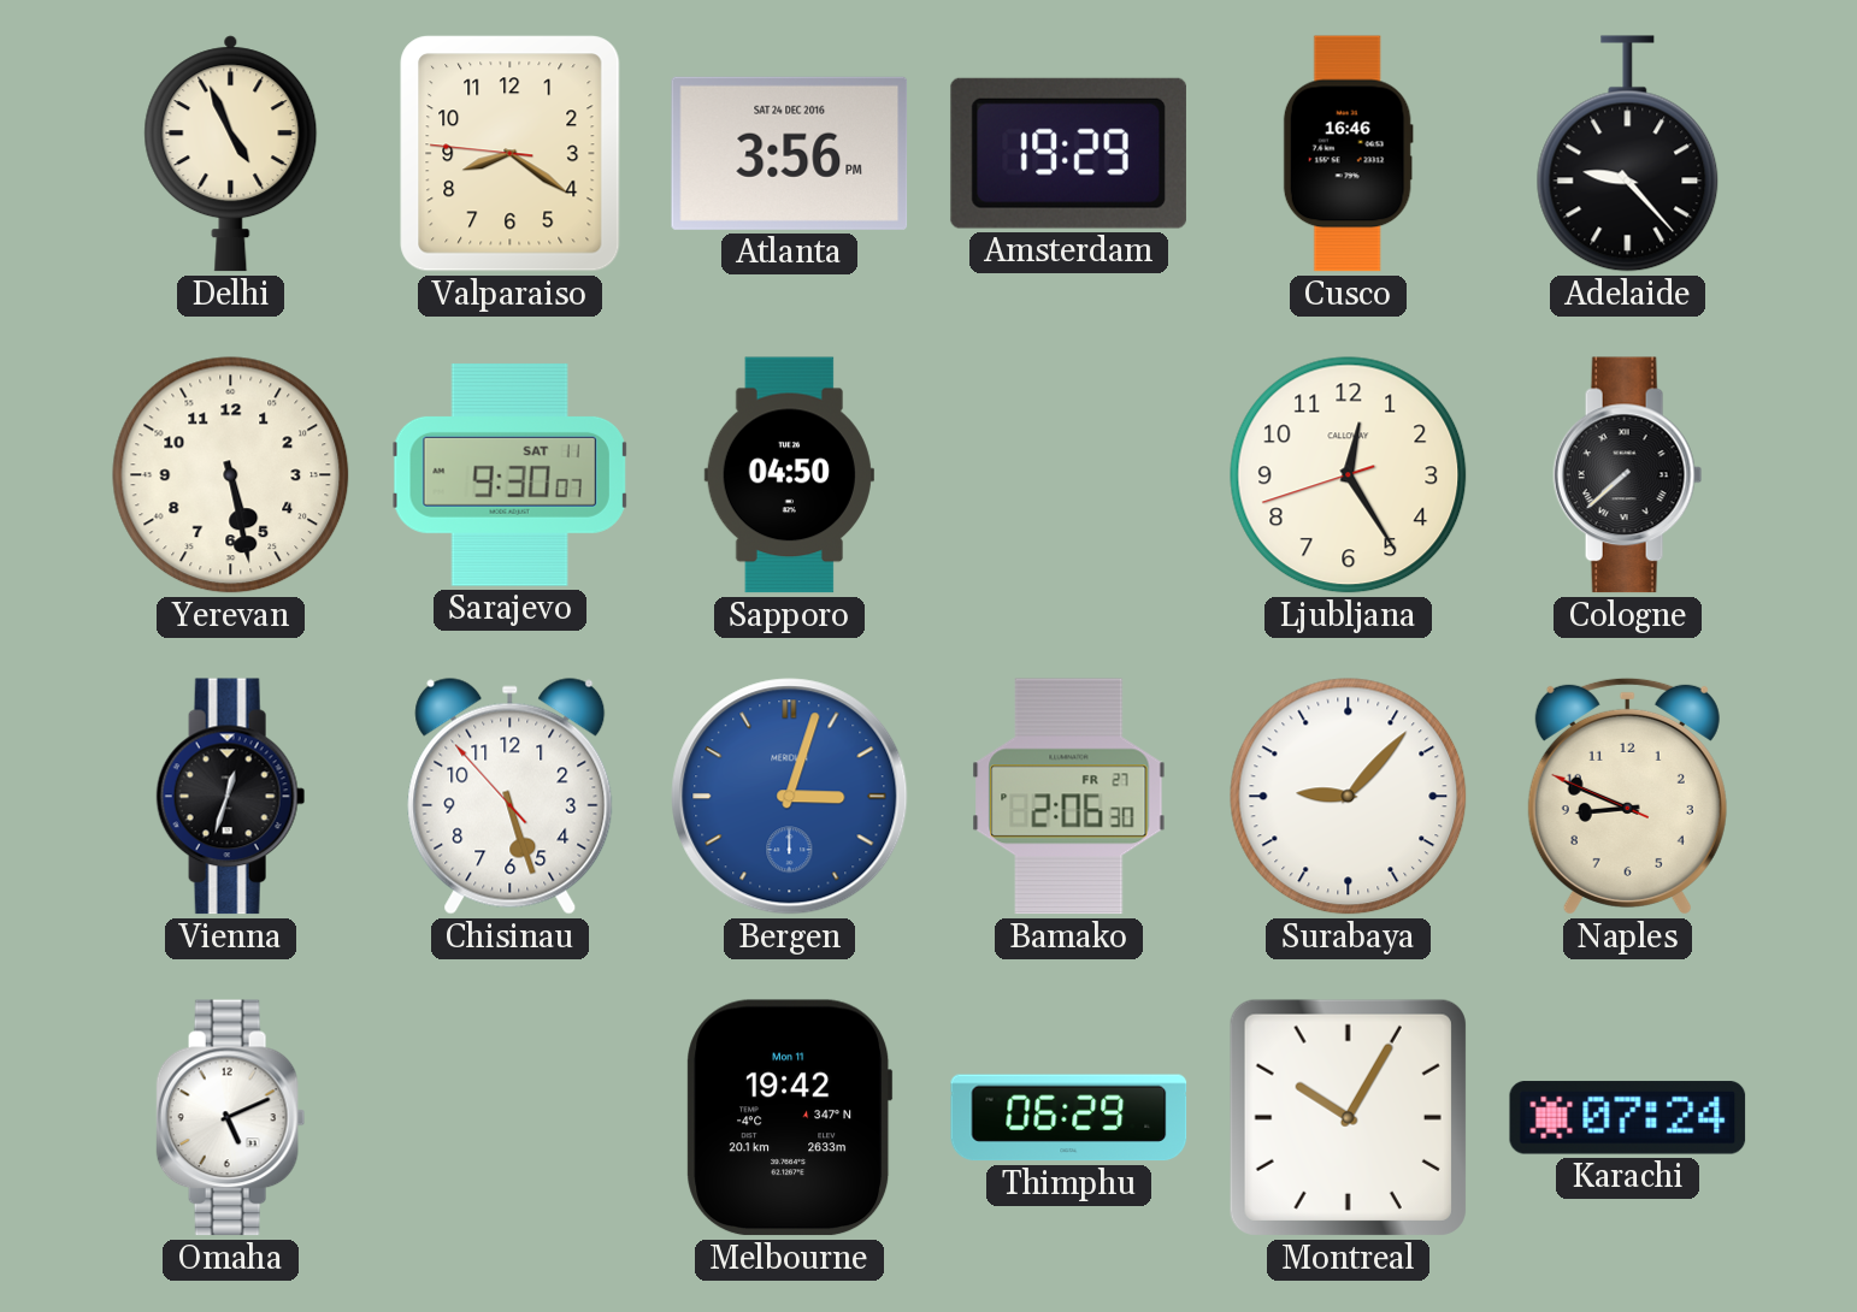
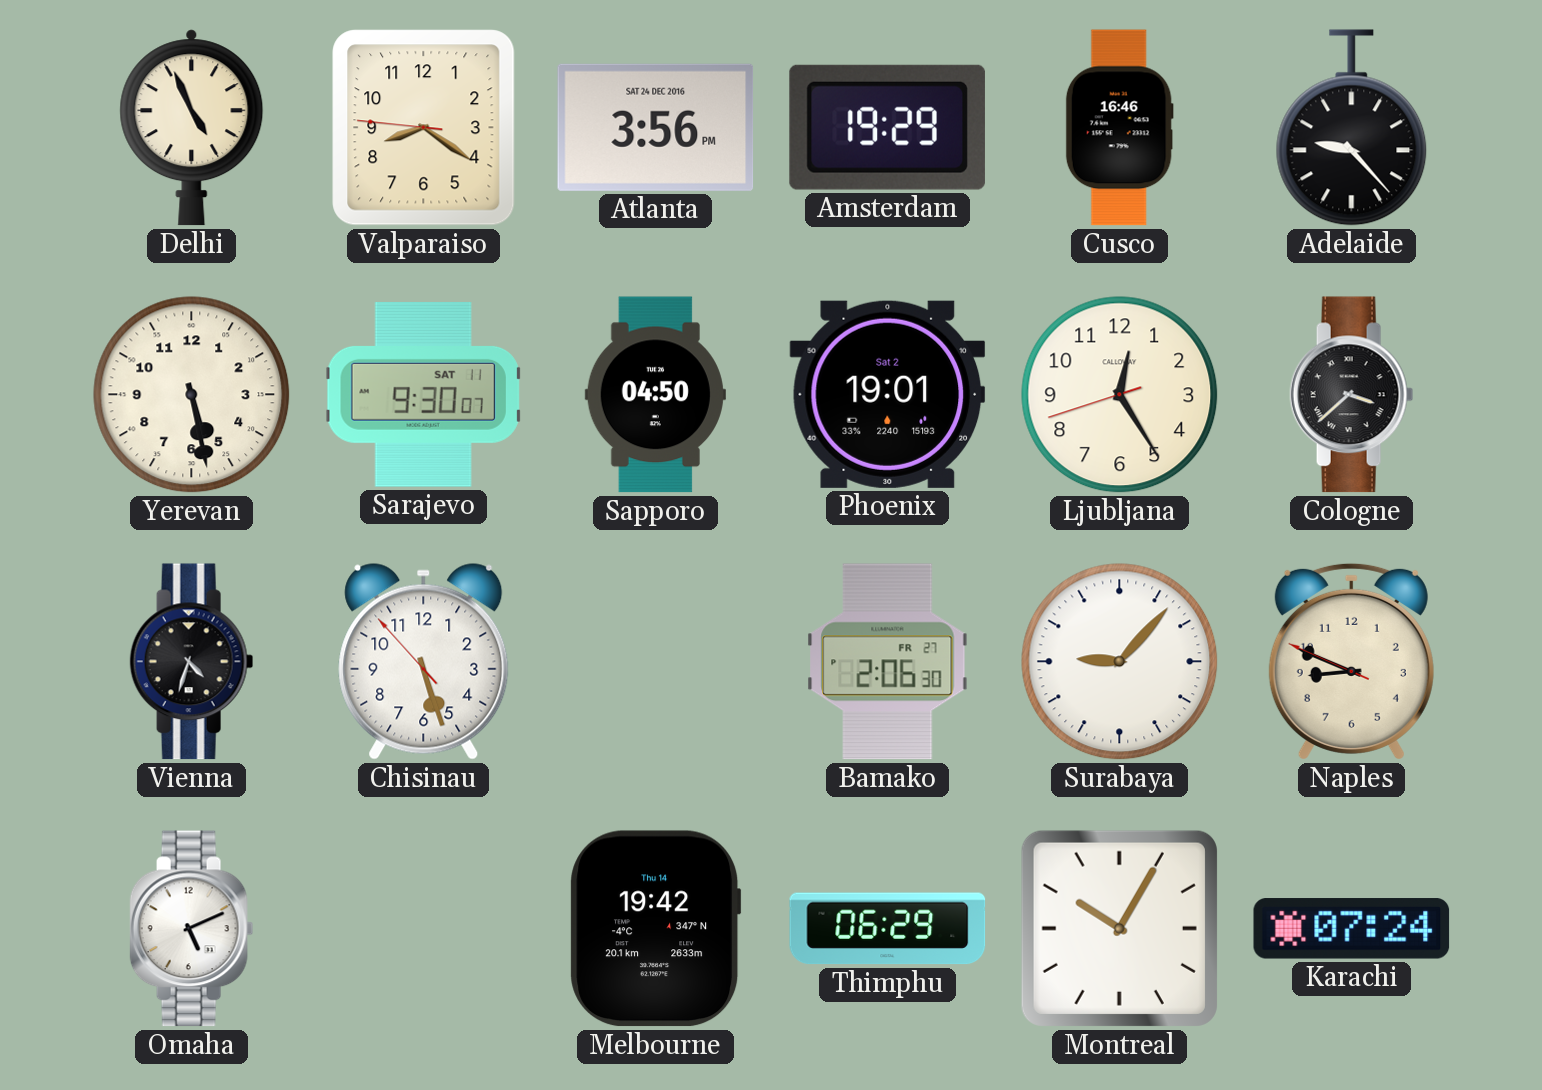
Phoenix: none -> 19:01 (888, 394)
Cologne: 7:38 -> 3:38 (1352, 395)
Vienna: 12:33 -> 4:33 (192, 662)
Bergen: 3:03 -> none (790, 797)
Melbourne date: Mon 11 -> Thu 14 (656, 929)
